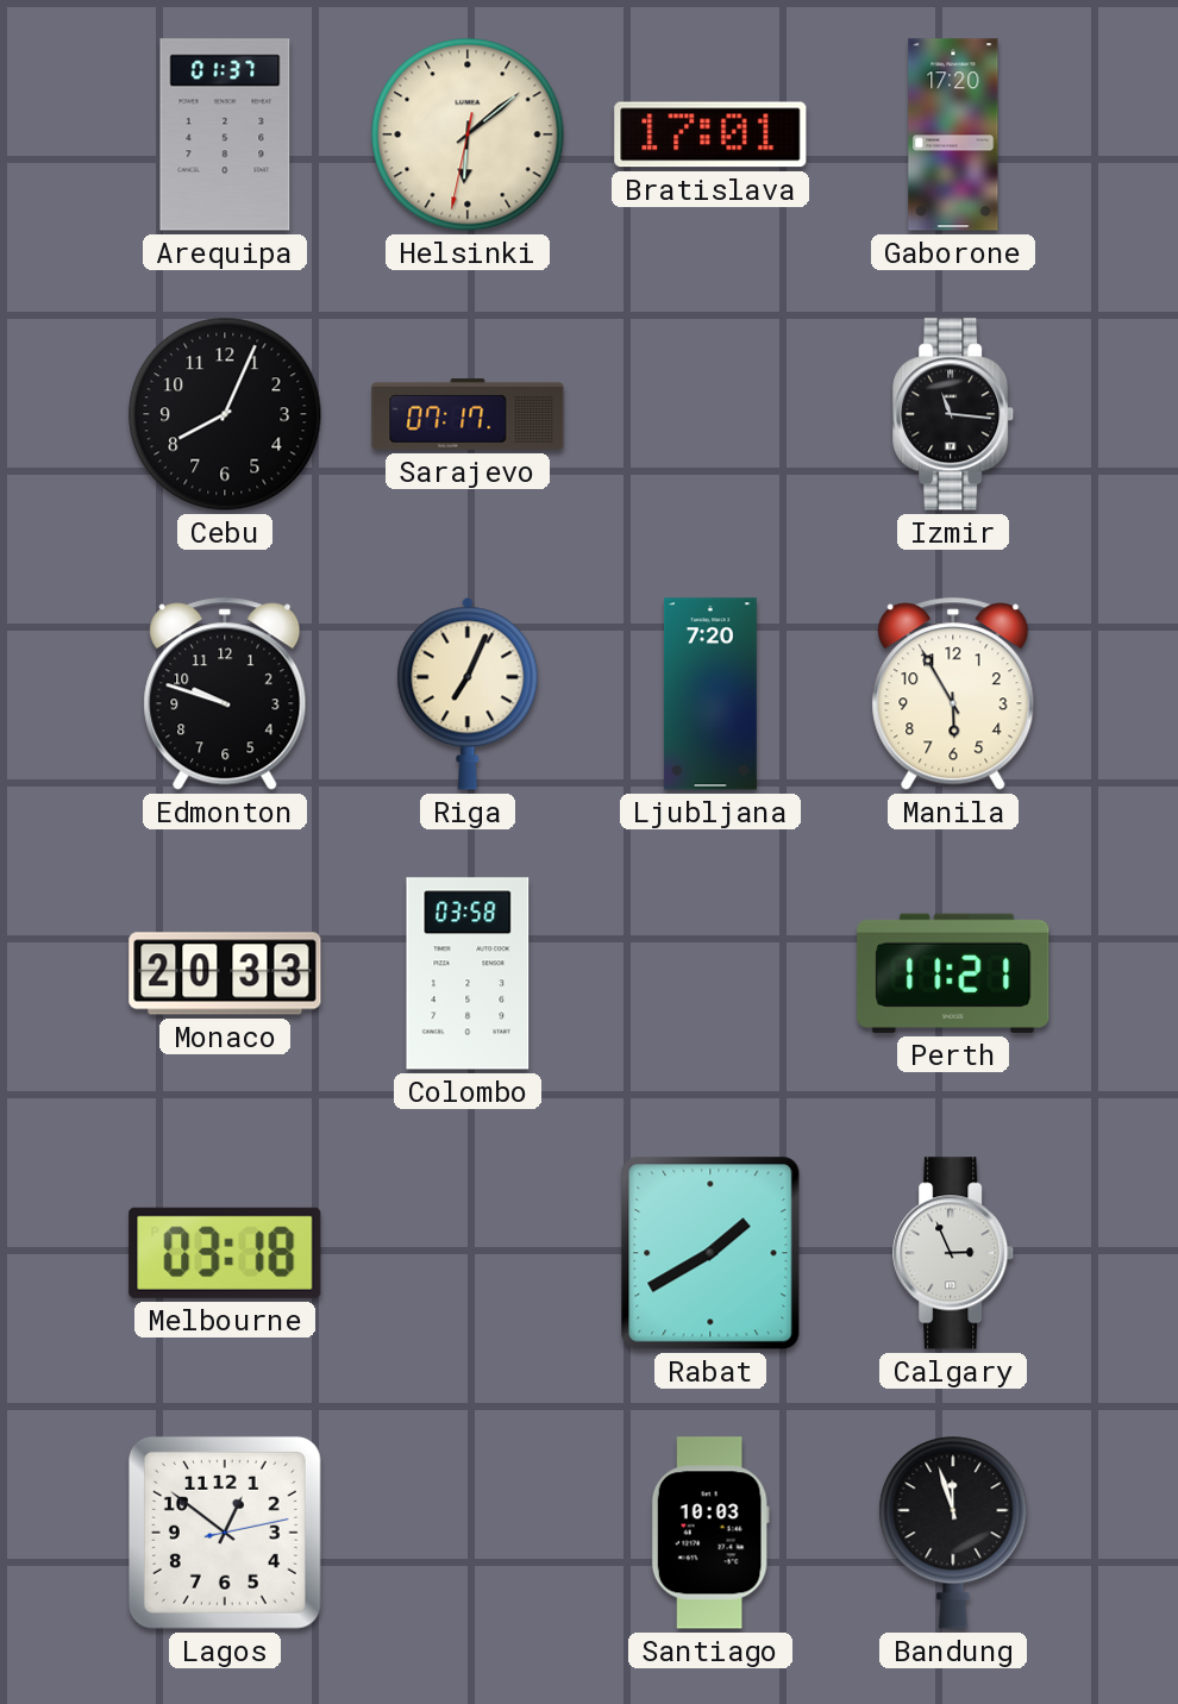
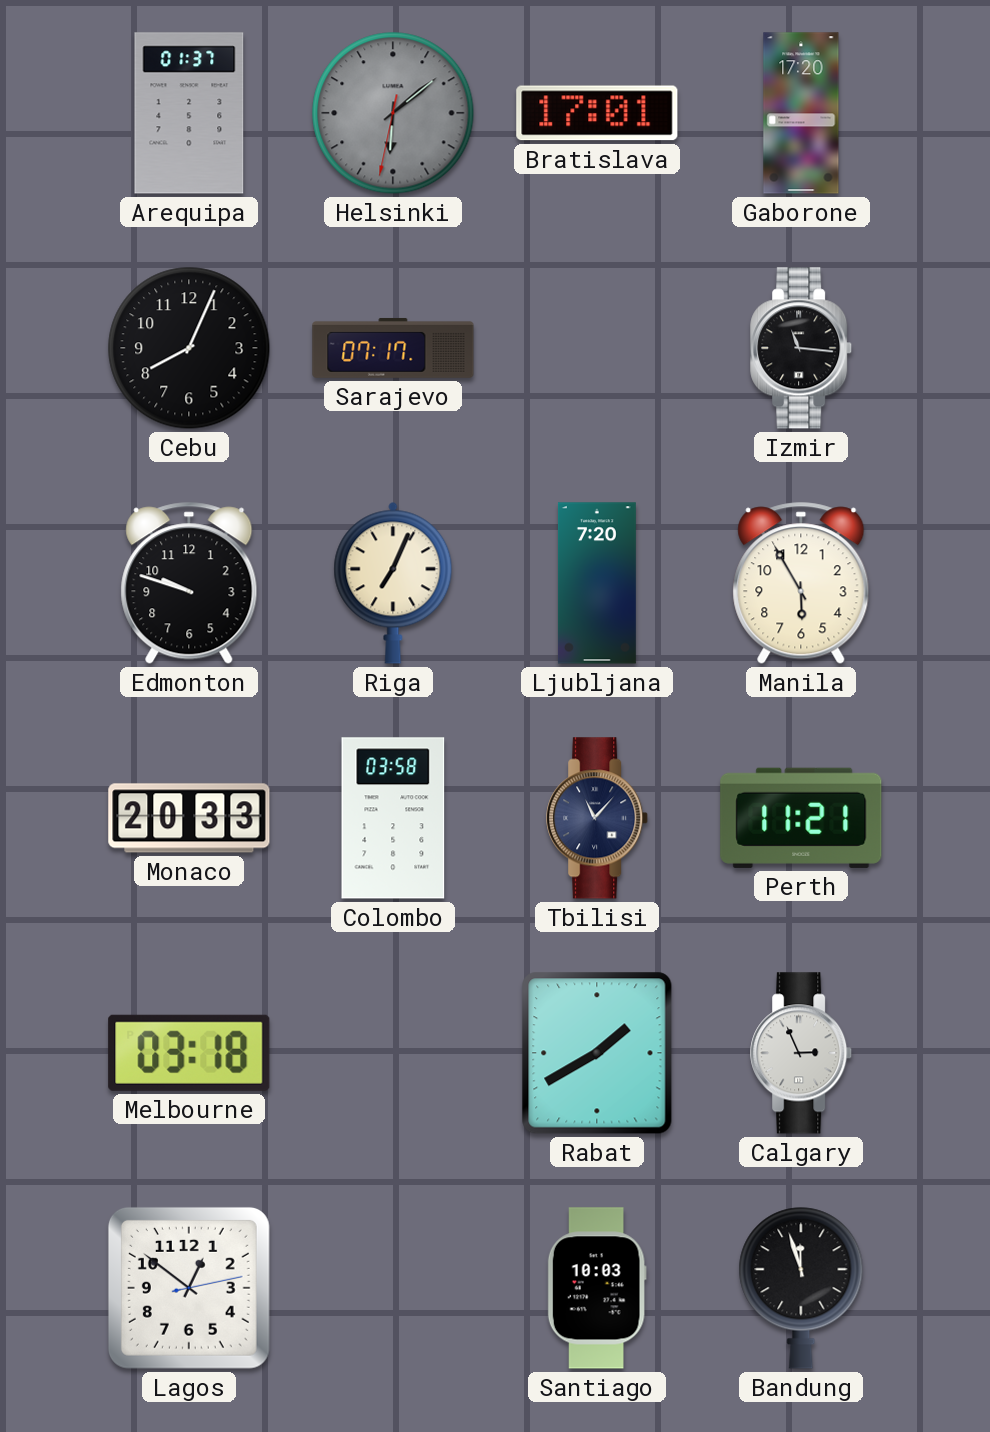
Helsinki dial: cream -> grey (393, 113)
Tbilisi: none -> 11:07 (598, 818)
